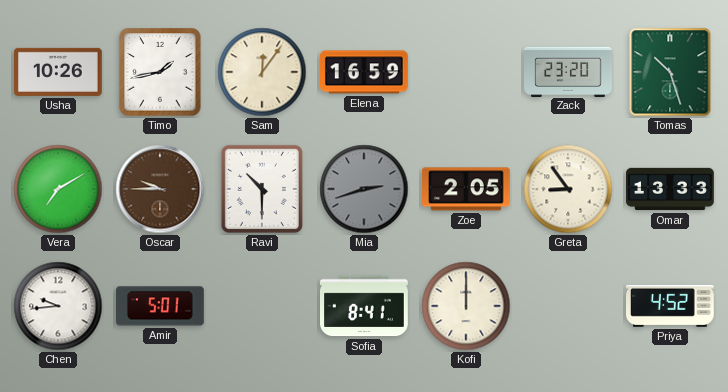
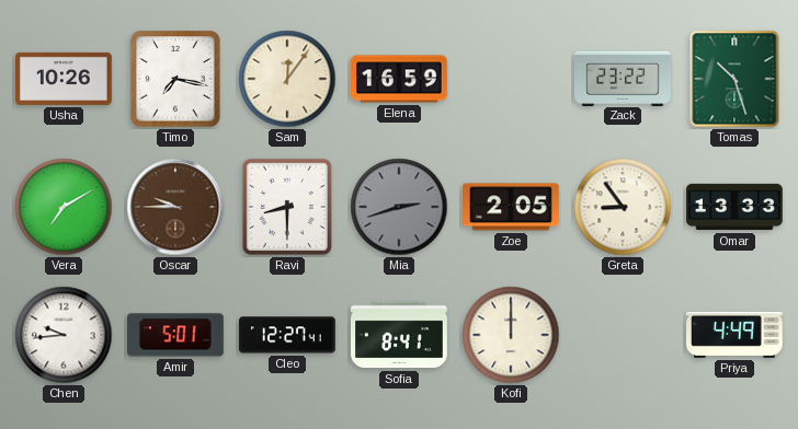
Timo: 1:43 -> 7:17 (175, 79)
Zack: 23:20 -> 23:22 (623, 78)
Ravi: 10:30 -> 8:30 (287, 207)
Cleo: none -> 12:27 (288, 335)
Priya: 4:52 -> 4:49 (736, 335)
